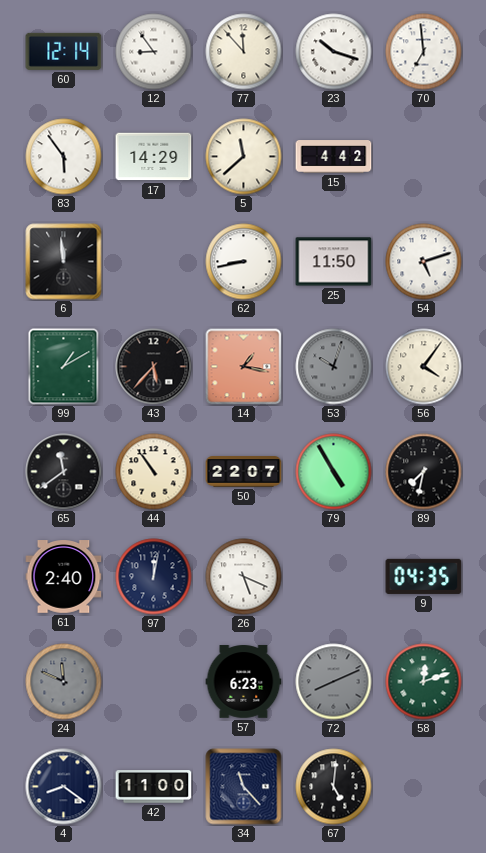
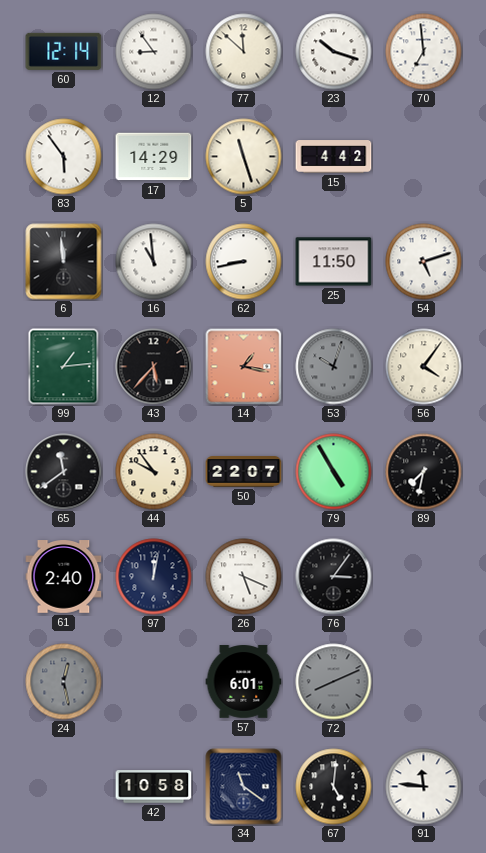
77: 11:53 -> 11:52 (244, 52)
5: 11:38 -> 11:27 (244, 157)
16: none -> 10:59 (154, 262)
99: 1:10 -> 1:14 (64, 367)
44: 10:54 -> 9:54 (154, 472)
76: none -> 3:06 (334, 577)
9: 04:35 -> none (424, 576)
24: 11:49 -> 12:28 (64, 682)
57: 6:23 -> 6:01 (244, 682)
58: 12:12 -> none (424, 682)
4: 8:21 -> none (64, 787)
42: 11:00 -> 10:58 (154, 787)
34: 11:23 -> 11:21 (244, 787)
91: none -> 11:46 (424, 787)
